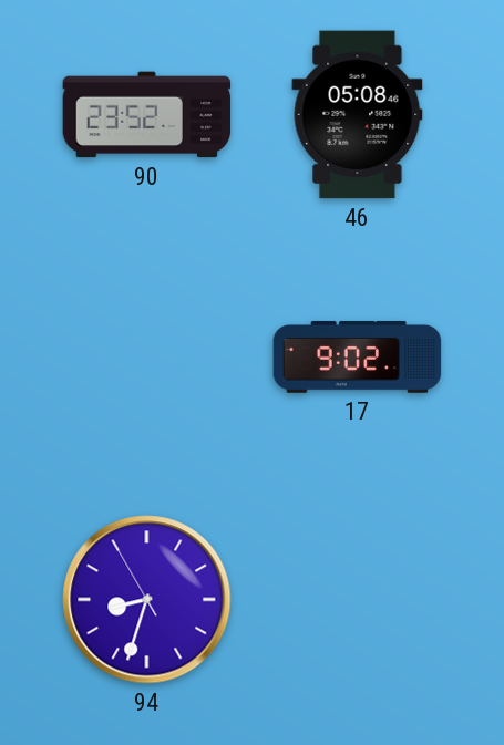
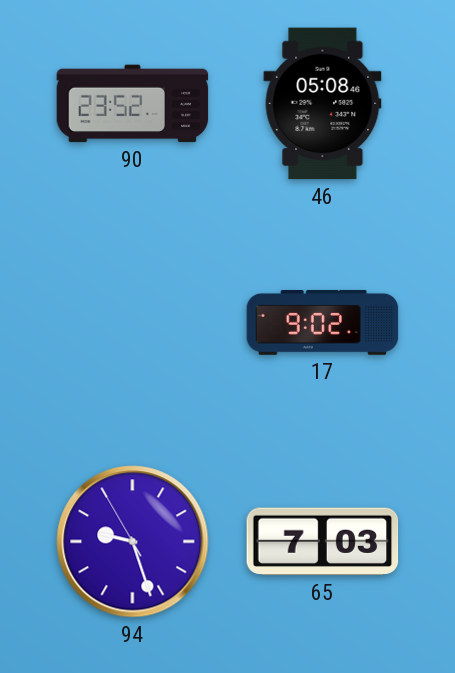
94: 8:32 -> 9:26 (133, 542)
65: none -> 7:03 (323, 542)
